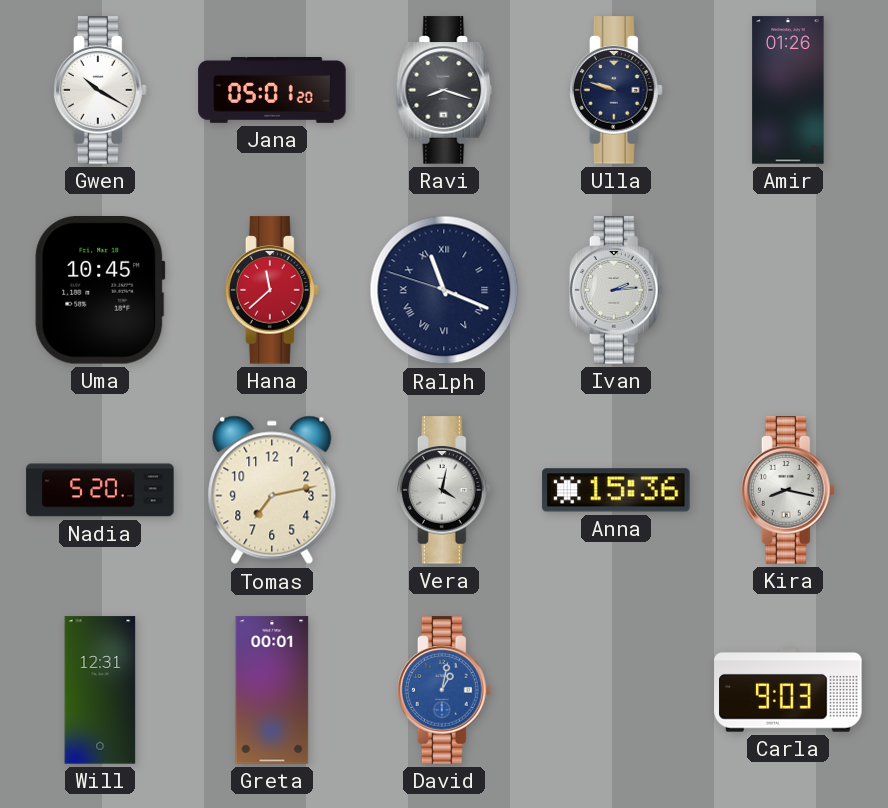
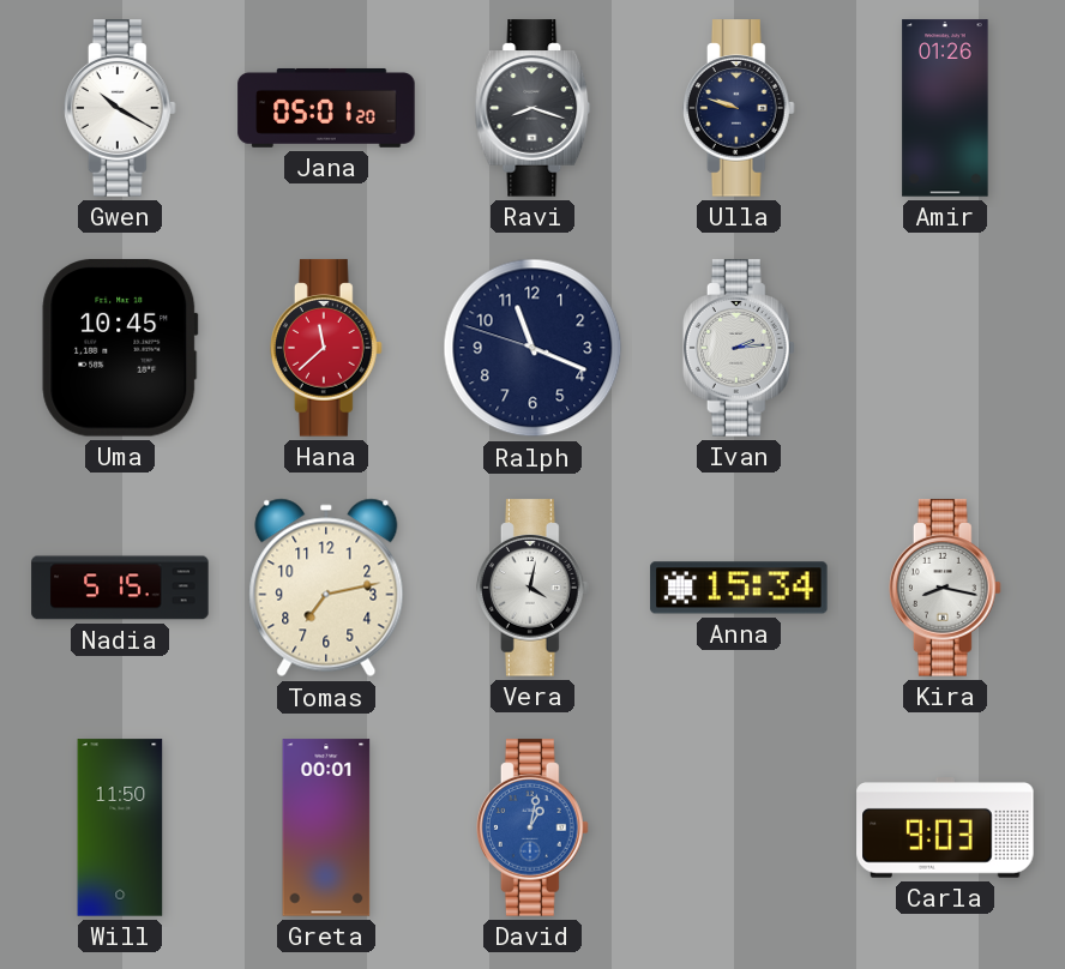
Ralph numerals: Roman -> Arabic (532, 348)
Nadia: 5:20 -> 5:15 (120, 588)
Anna: 15:36 -> 15:34 (739, 588)
Will: 12:31 -> 11:50 (120, 827)
